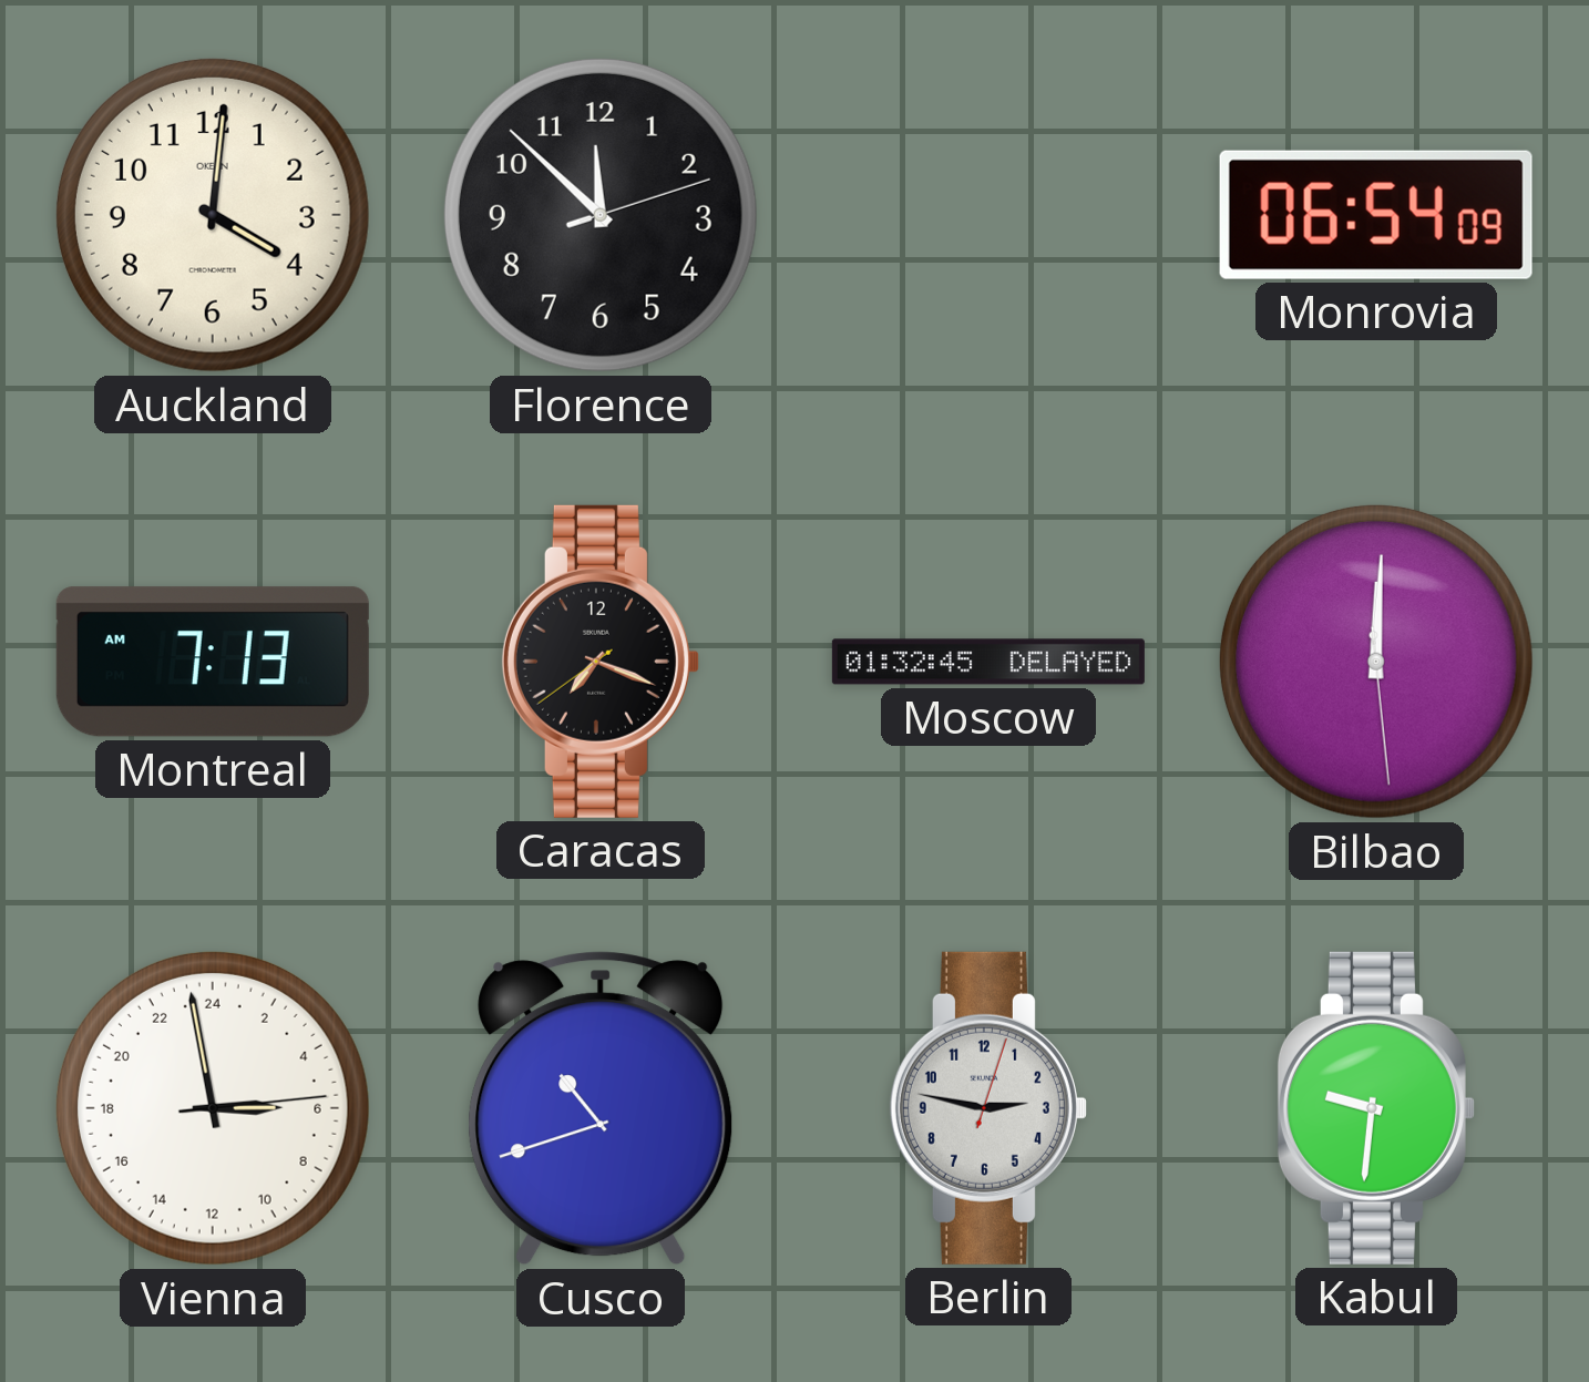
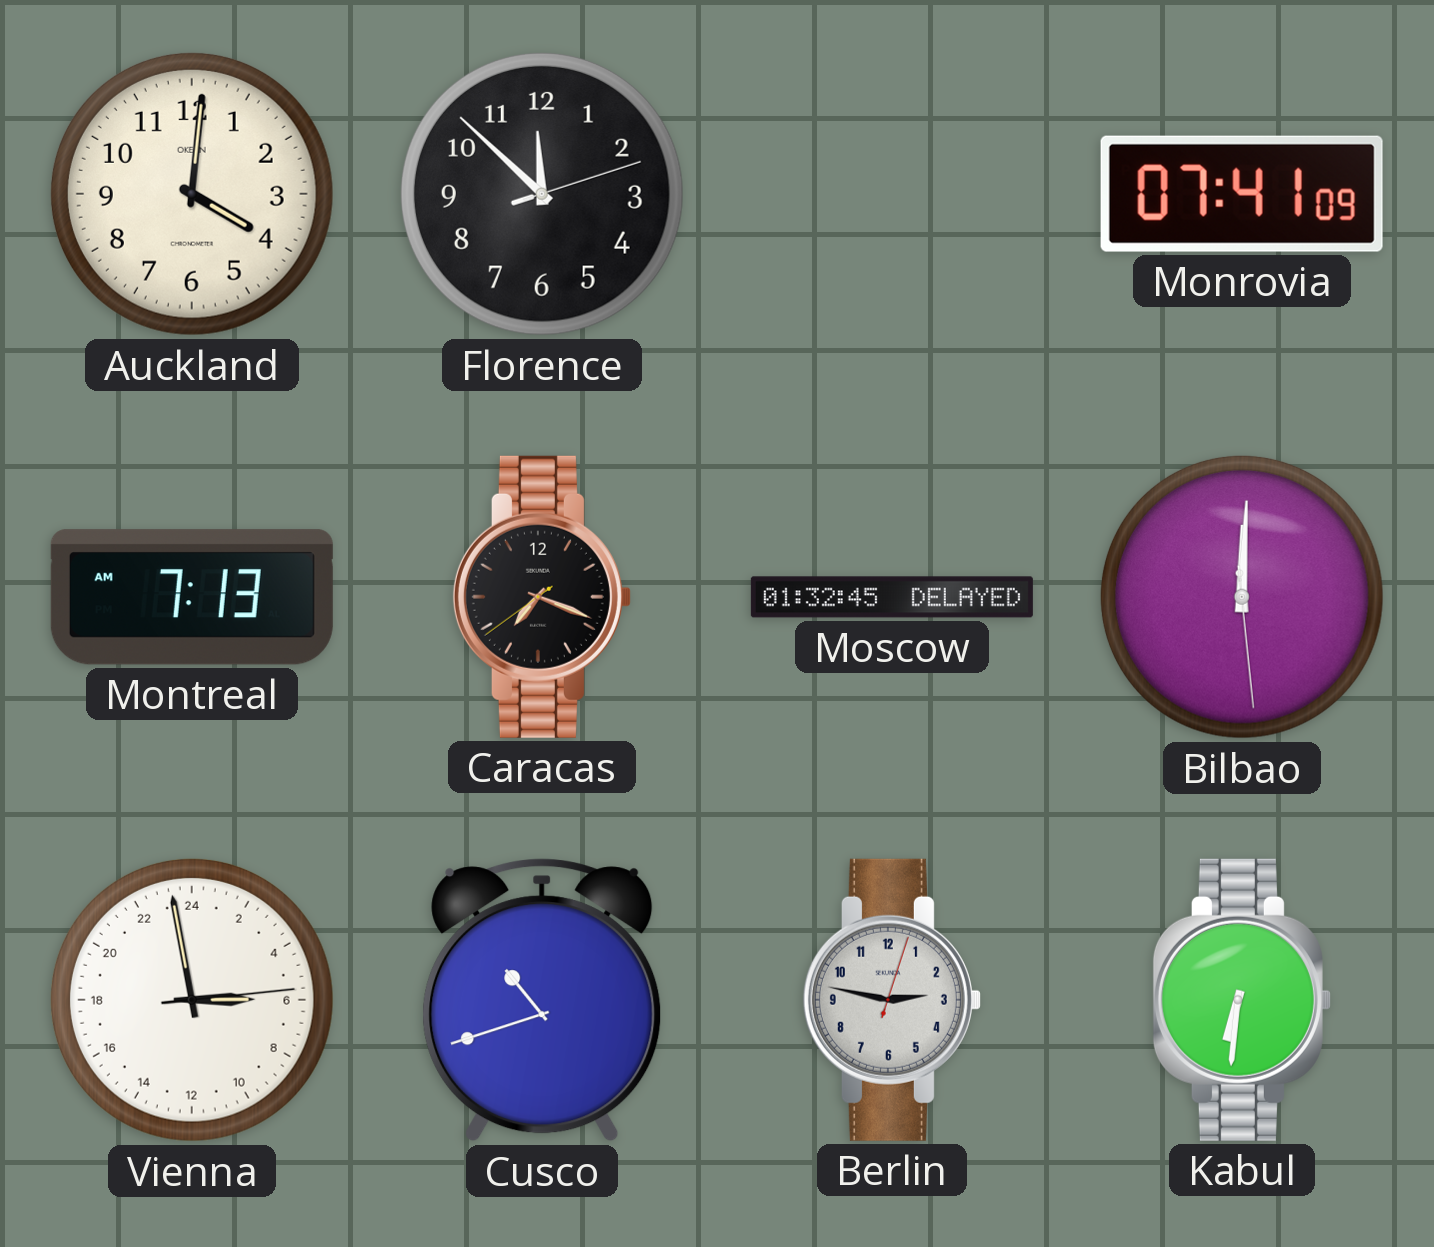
Monrovia: 06:54 -> 07:41 (1242, 194)
Kabul: 9:31 -> 6:31 (1242, 1000)
